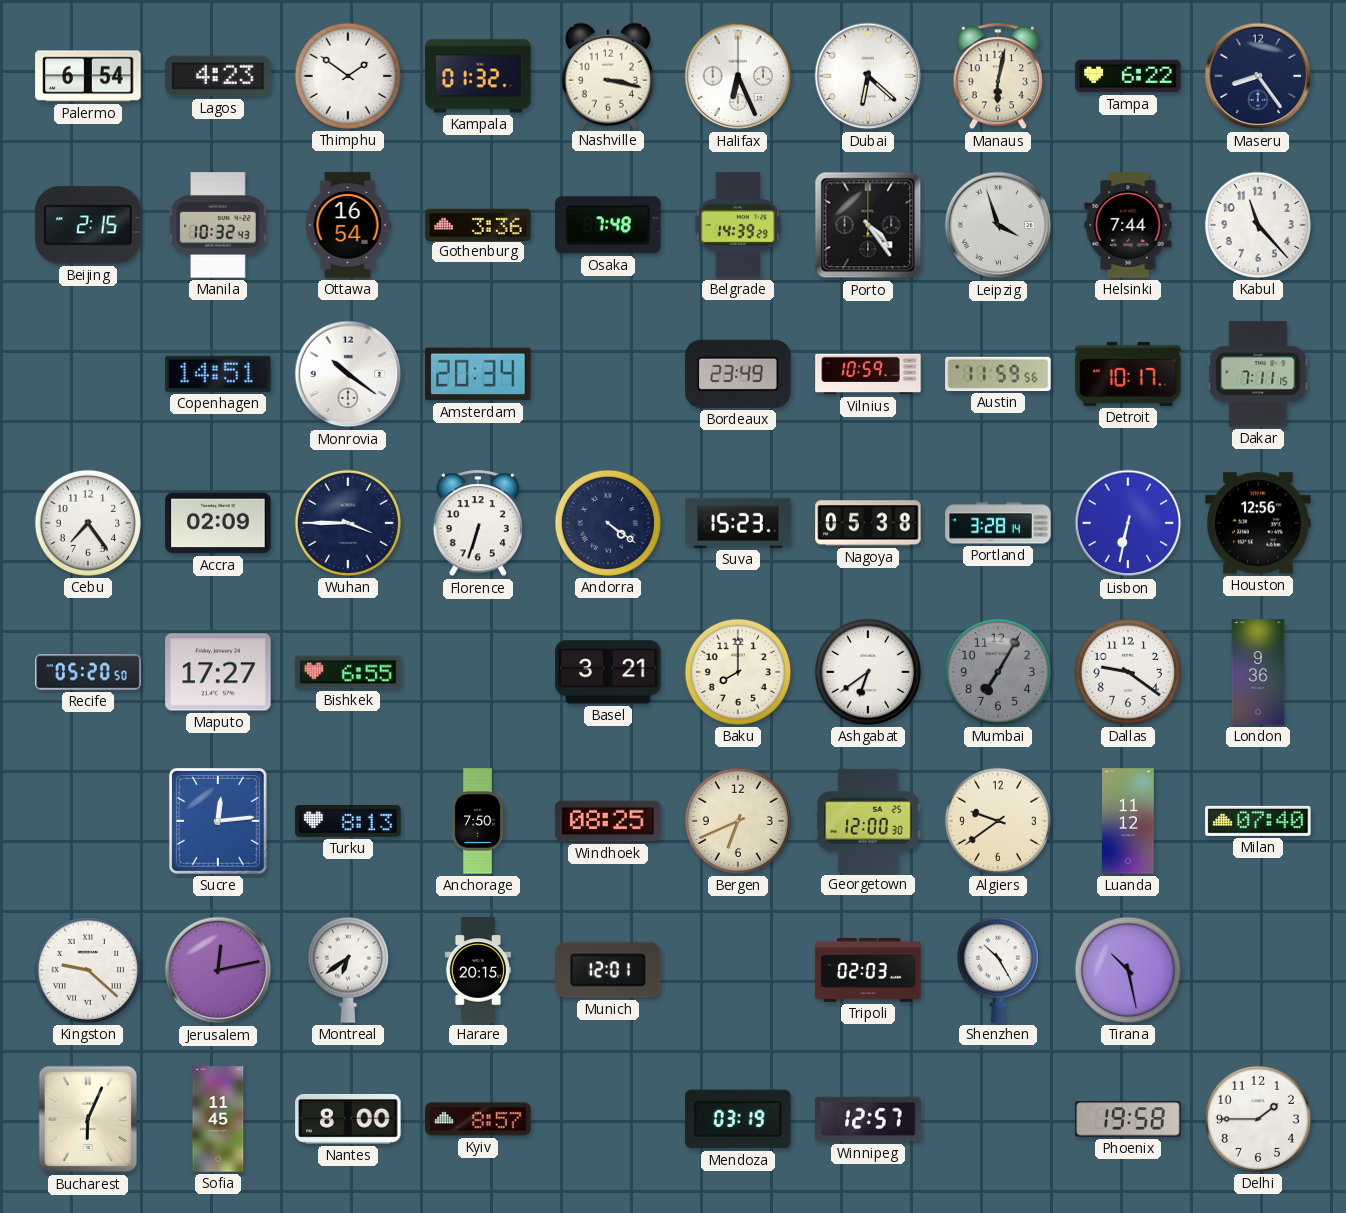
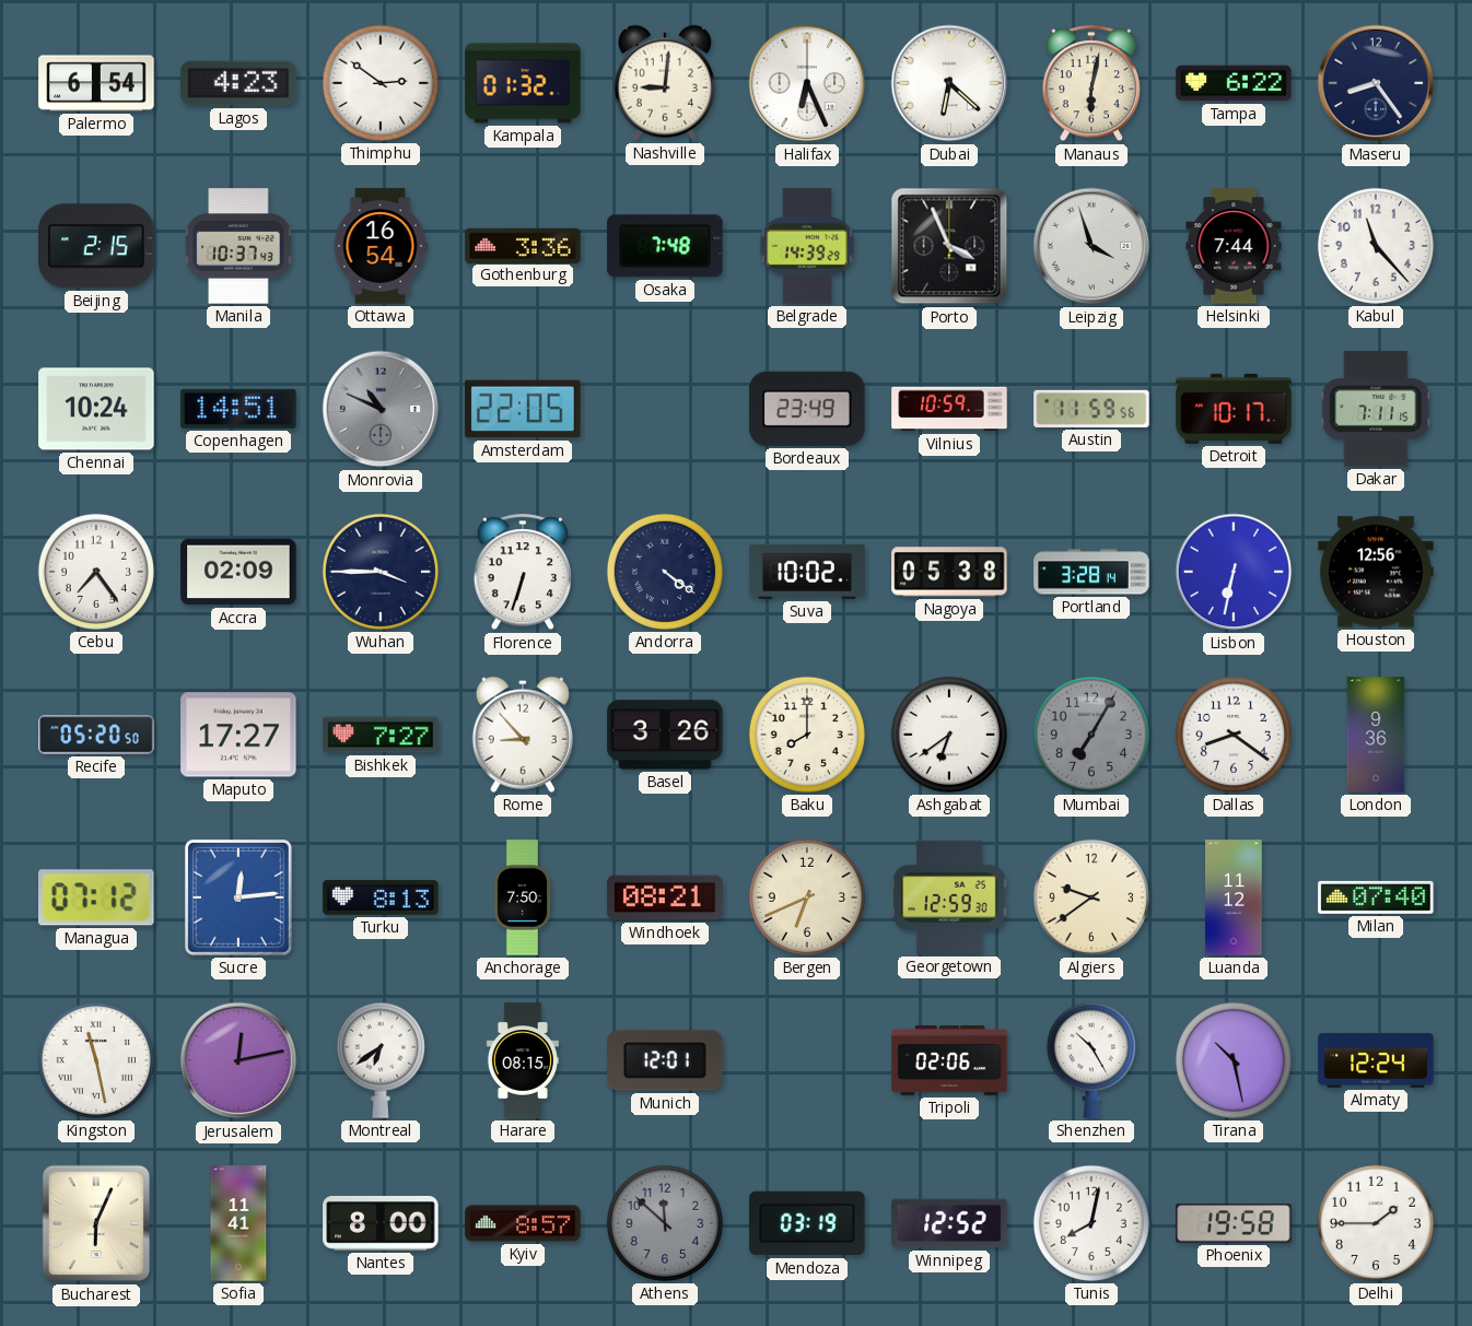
Thimphu: 1:51 -> 2:51 (381, 83)
Nashville: 3:17 -> 9:01 (665, 83)
Manila: 10:32 -> 10:37 (238, 246)
Porto: 4:24 -> 3:56 (949, 246)
Chennai: none -> 10:24 (96, 409)
Monrovia: 10:21 -> 10:49 (381, 409)
Monrovia dial: white -> grey (381, 409)
Amsterdam: 20:34 -> 22:05 (523, 409)
Suva: 15:23 -> 10:02 (807, 572)
Bishkek: 6:55 -> 7:27 (381, 735)
Rome: none -> 8:53 (523, 735)
Basel: 3:21 -> 3:26 (665, 735)
Dallas: 9:21 -> 8:21 (1234, 735)
Managua: none -> 07:12 (96, 897)
Windhoek: 08:25 -> 08:21 (665, 897)
Georgetown: 12:00 -> 12:59 (949, 897)
Kingston: 9:22 -> 11:28 (96, 1060)
Harare: 20:15 -> 08:15 (523, 1060)
Tripoli: 02:03 -> 02:06 (949, 1060)
Almaty: none -> 12:24 (1376, 1060)
Sofia: 11:45 -> 11:41 (238, 1223)
Athens: none -> 11:52 (665, 1223)
Winnipeg: 12:57 -> 12:52 (949, 1223)
Tunis: none -> 8:02 (1091, 1223)
